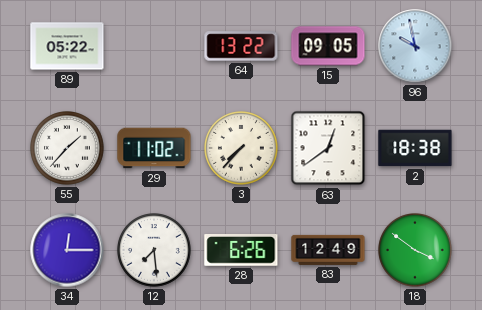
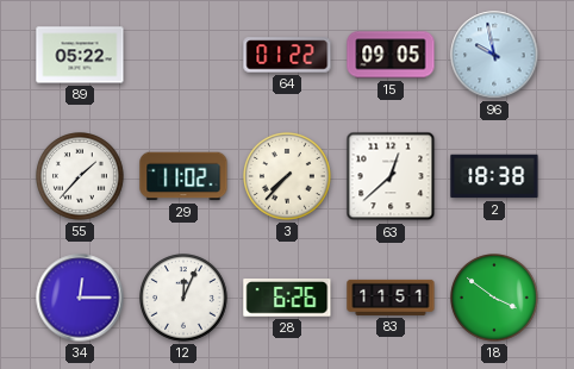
64: 13:22 -> 01:22 (287, 55)
63: 12:39 -> 12:38 (391, 176)
12: 7:29 -> 12:04 (185, 299)
83: 12:49 -> 11:51 (391, 298)
